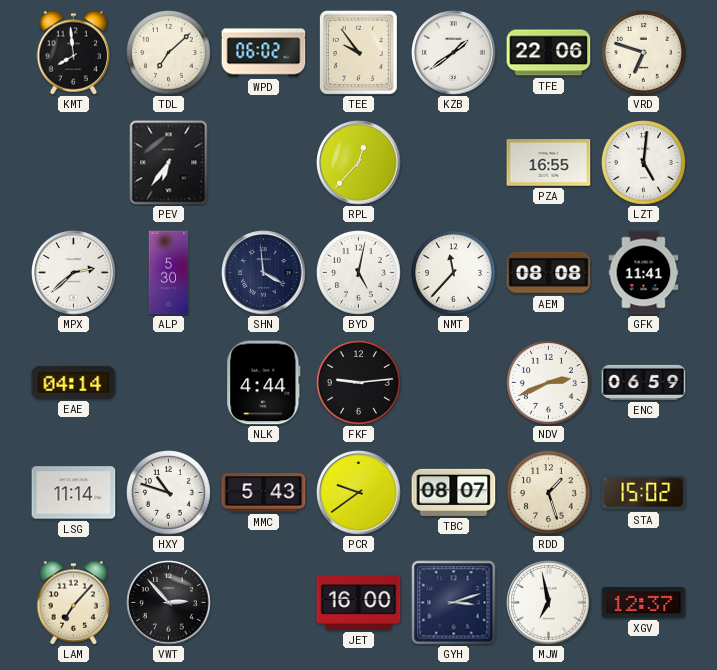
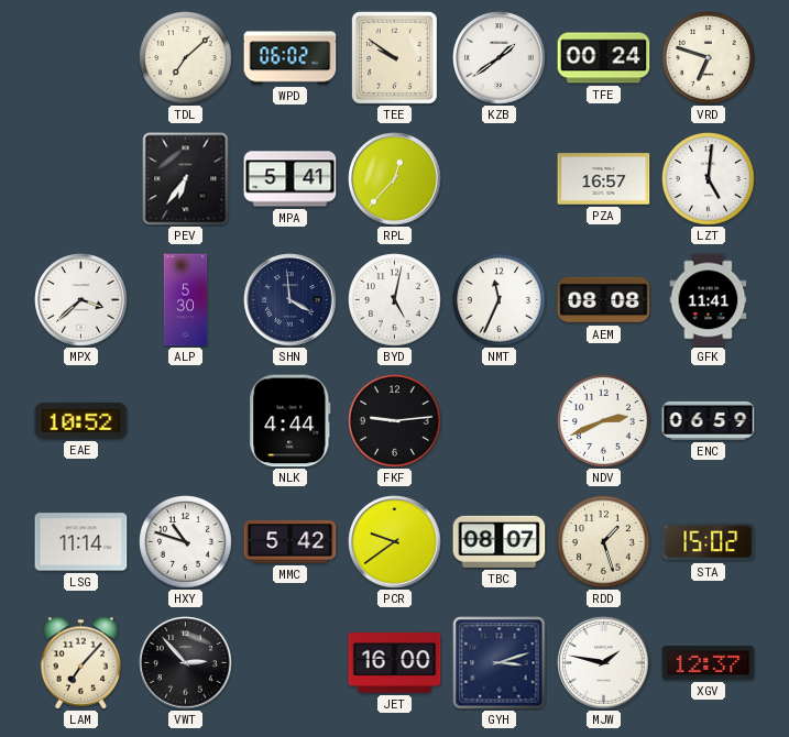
KMT: 7:59 -> none (74, 53)
TEE: 9:54 -> 9:51 (394, 57)
TFE: 22:06 -> 00:24 (604, 58)
MPA: none -> 5:41 (291, 179)
PZA: 16:55 -> 16:57 (604, 179)
MPX: 2:38 -> 3:38 (81, 300)
NMT: 11:37 -> 11:34 (500, 300)
EAE: 04:14 -> 10:52 (81, 420)
MMC: 5:43 -> 5:42 (291, 542)
MJW: 6:58 -> 1:47 (604, 663)
